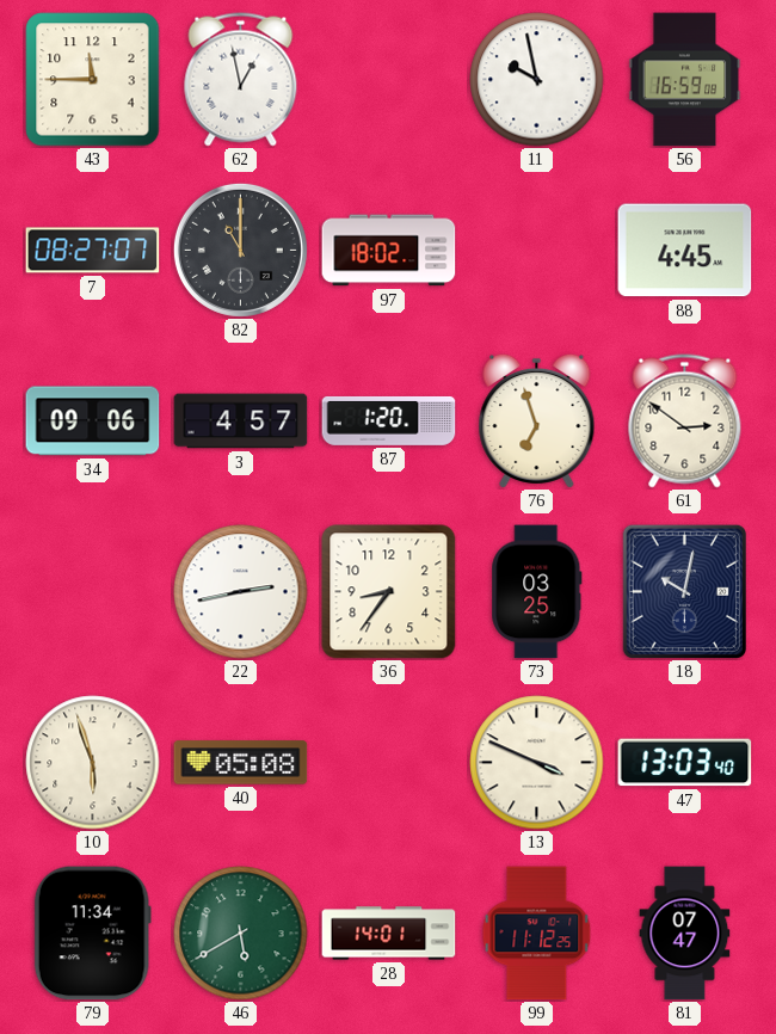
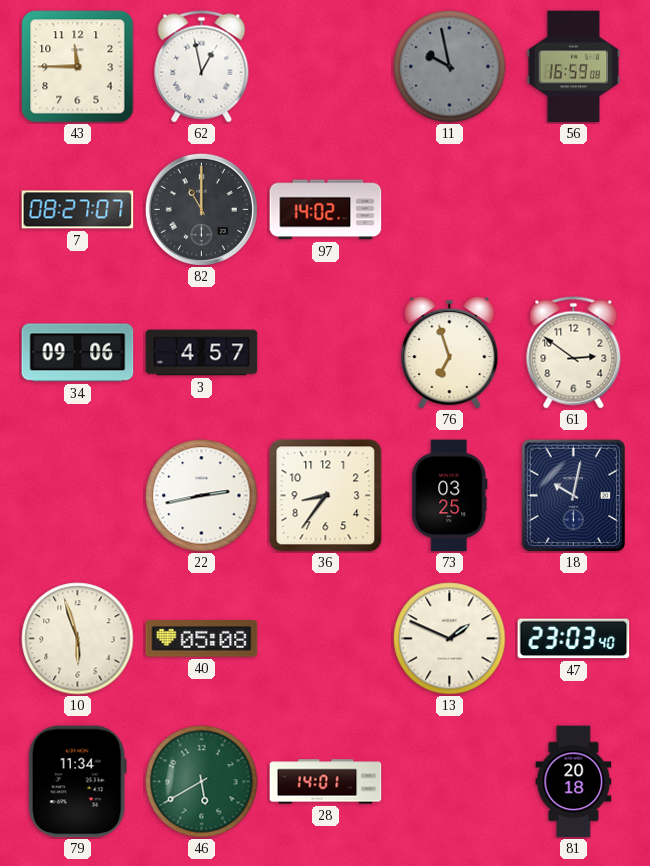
11 dial: white -> grey (450, 67)
97: 18:02 -> 14:02 (326, 210)
88: 4:45 -> none (685, 251)
87: 1:20 -> none (389, 420)
13: 3:49 -> 1:49 (450, 639)
47: 13:03 -> 23:03 (574, 639)
99: 11:12 -> none (537, 934)
81: 07:47 -> 20:18 (574, 782)
